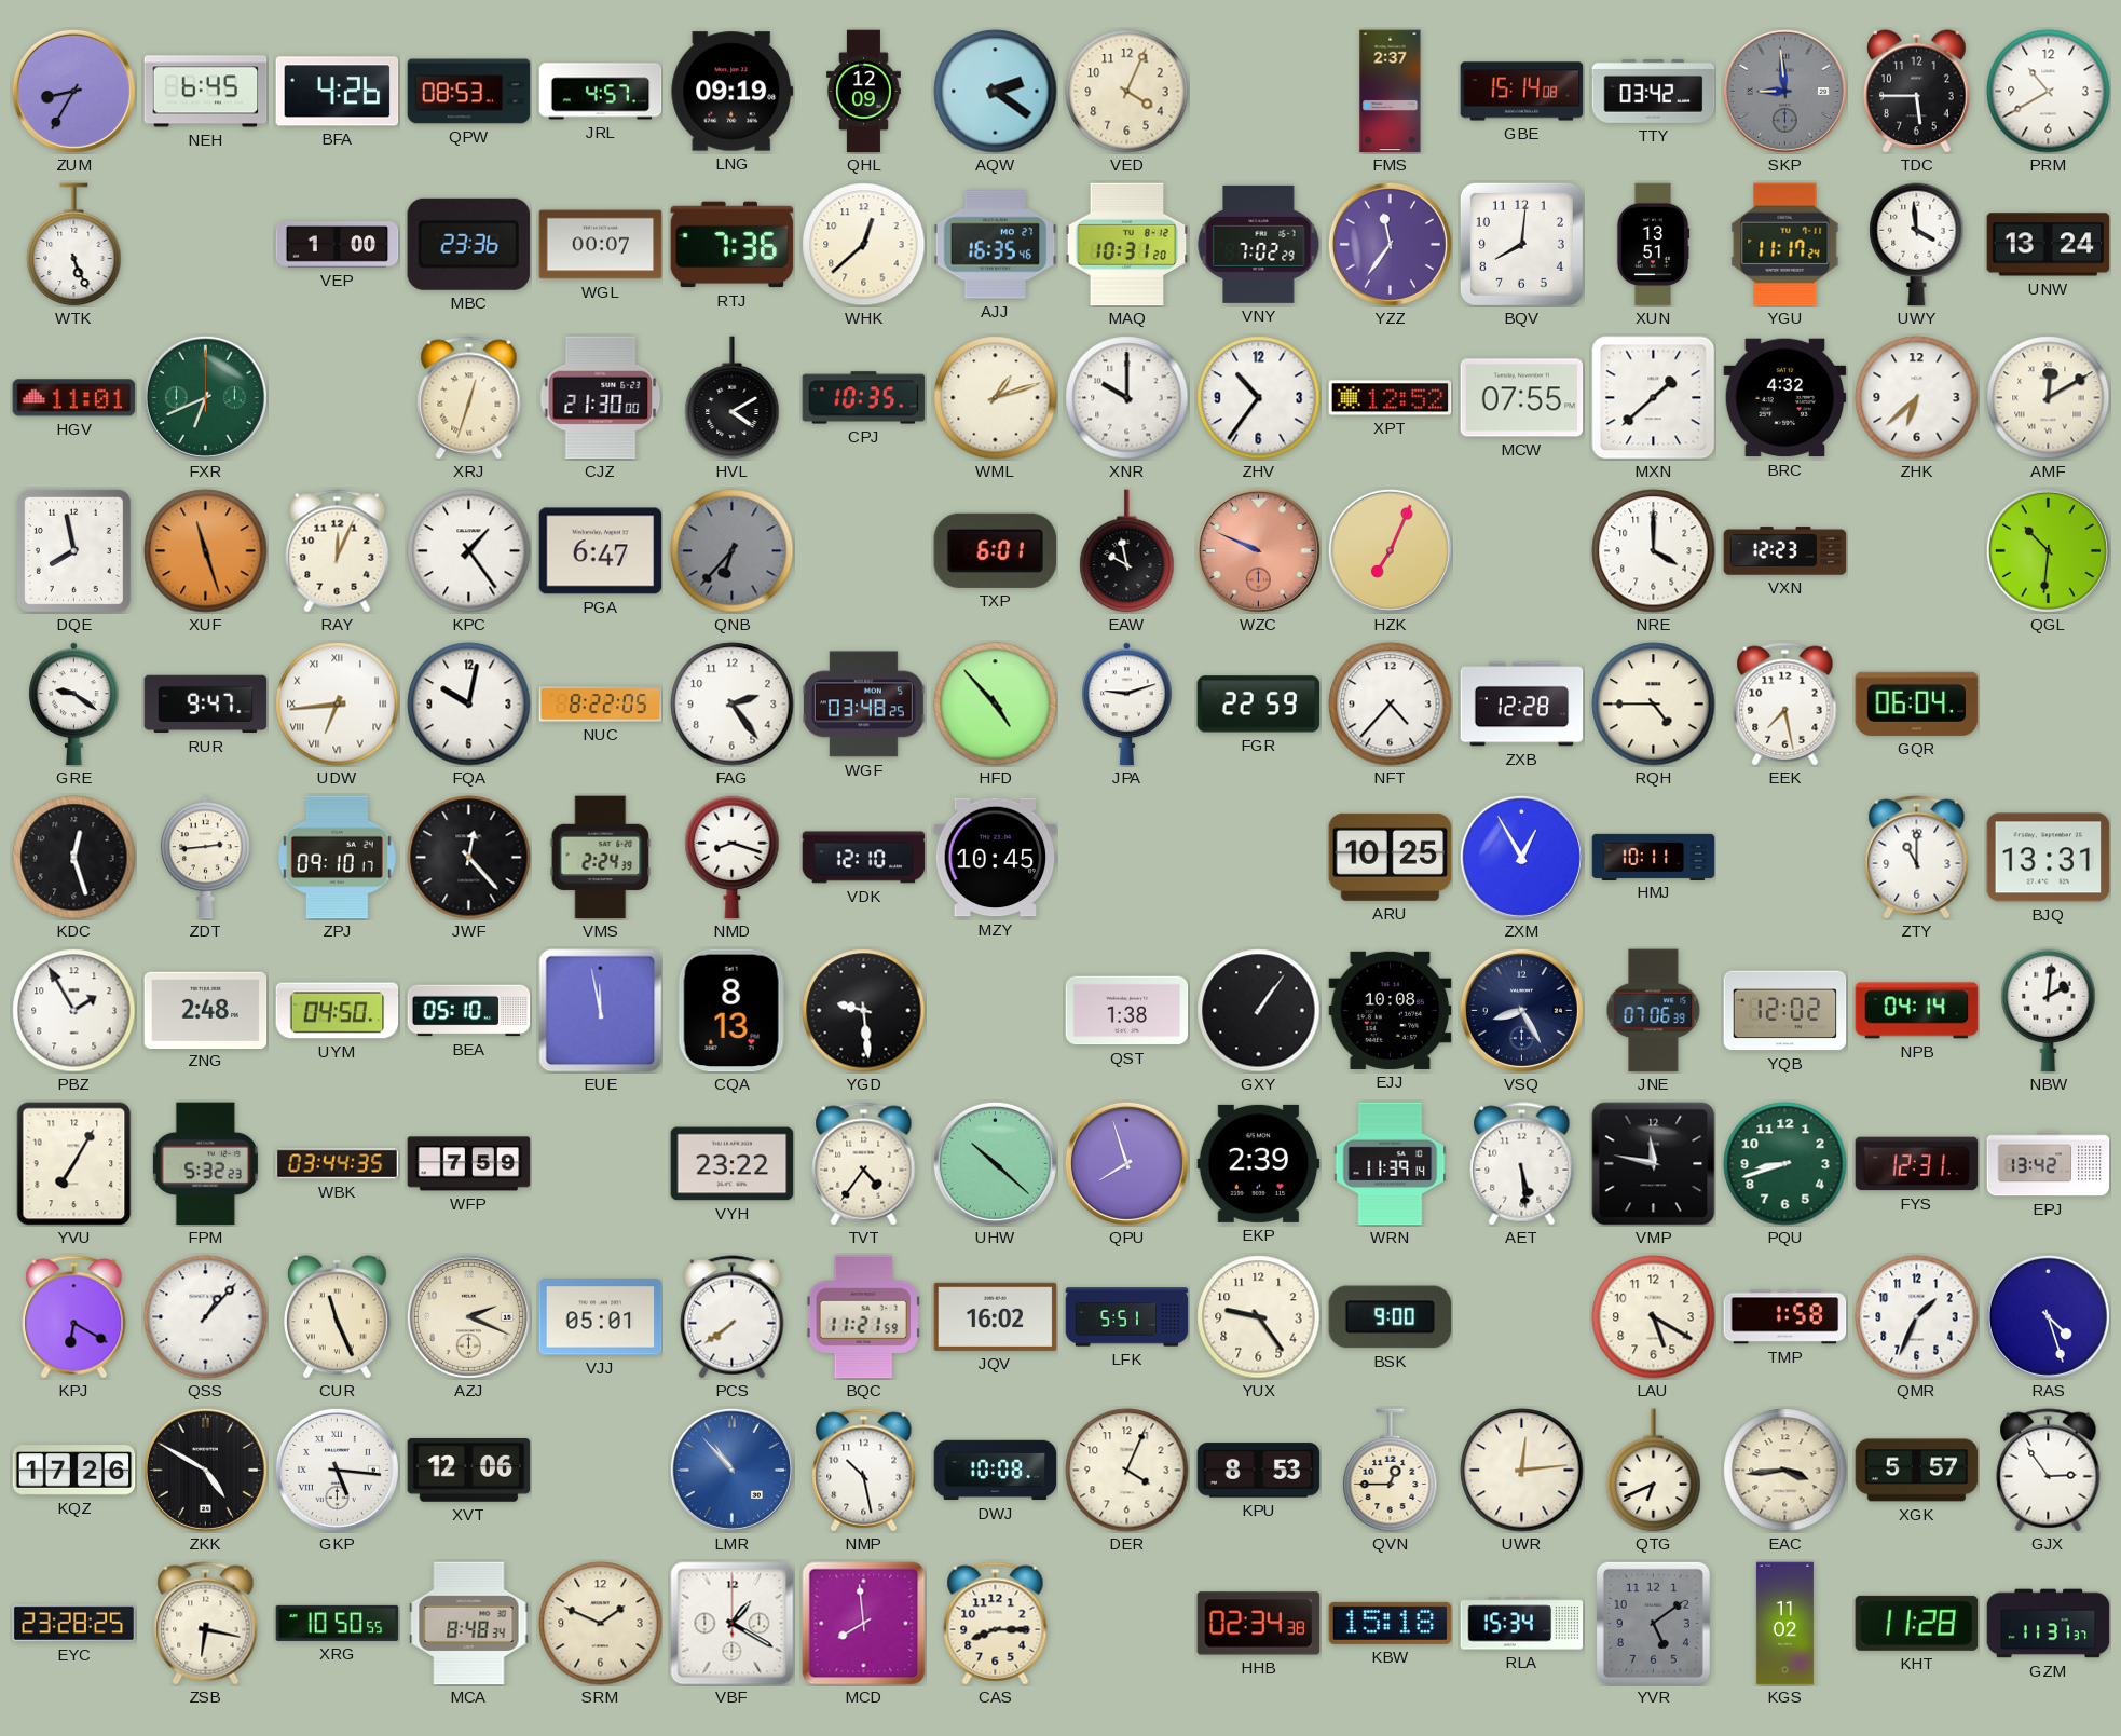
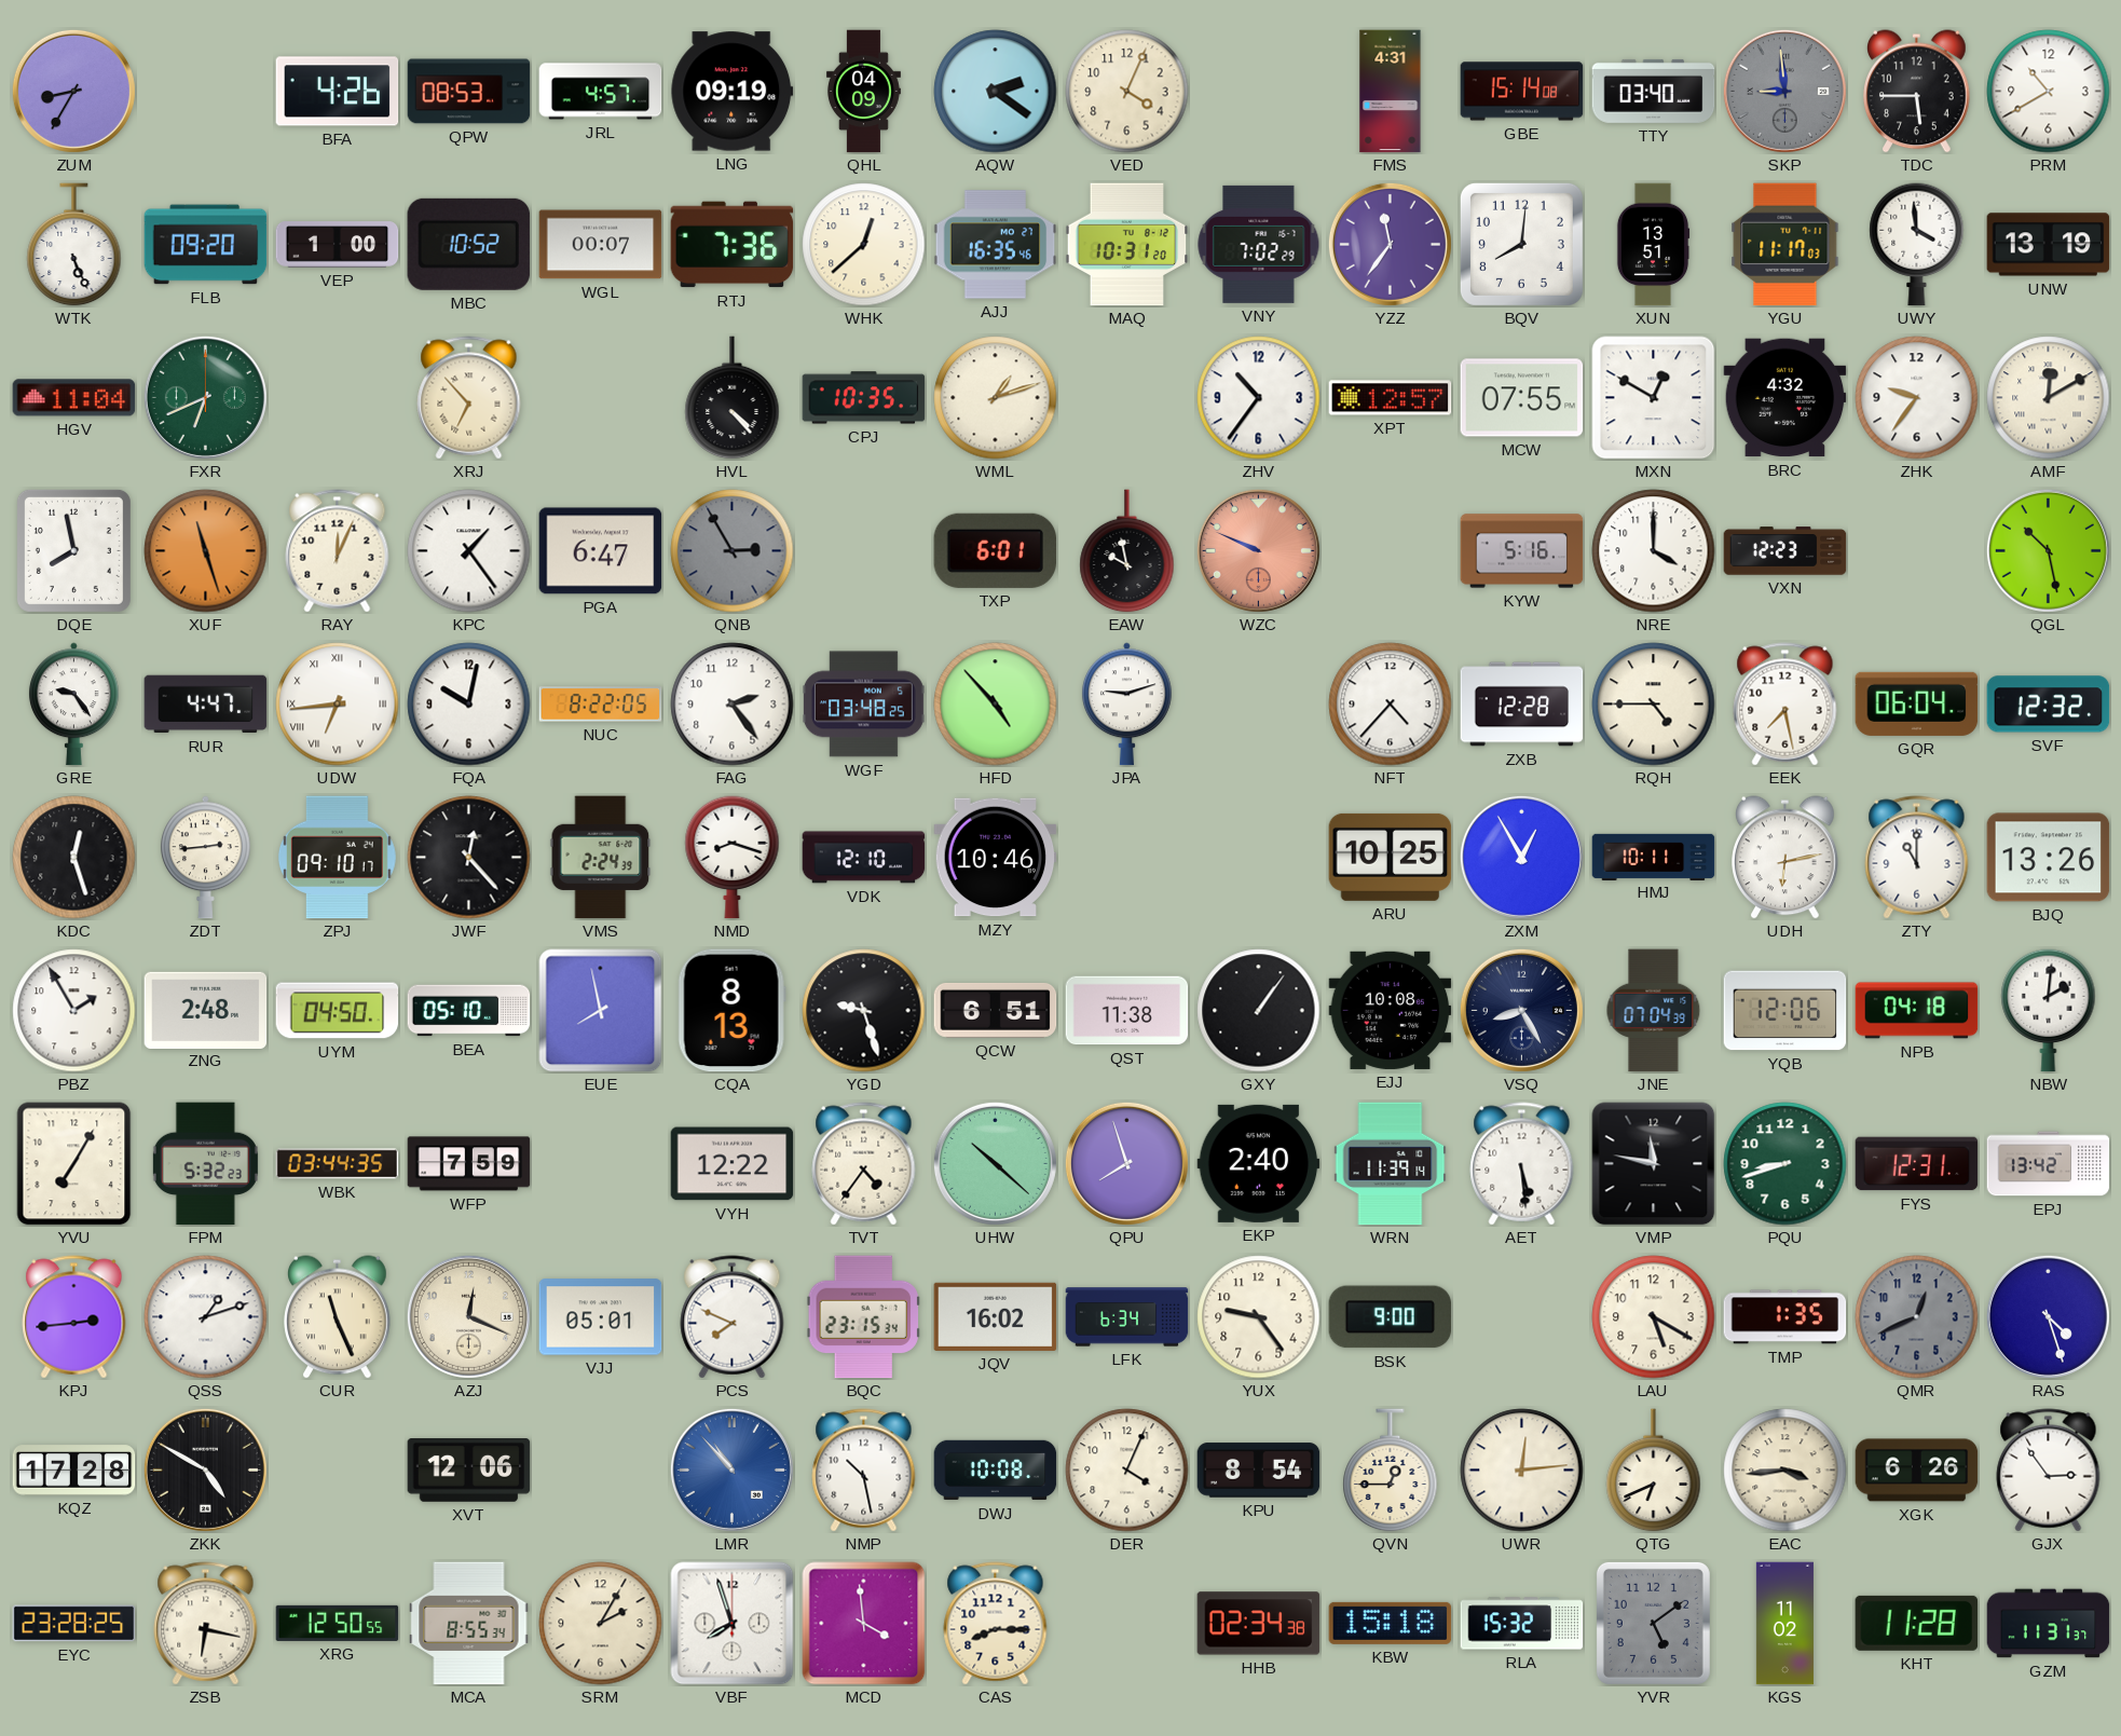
NEH: 6:45 -> none (206, 92)
QHL: 12:09 -> 04:09 (863, 92)
FMS: 2:37 -> 4:31 (1391, 92)
TTY: 03:42 -> 03:40 (1654, 91)
FLB: none -> 09:20 (206, 245)
MBC: 23:36 -> 10:52 (468, 244)
YGU: 11:17:24 -> 11:17:03 (1785, 245)
UNW: 13:24 -> 13:19 (2049, 245)
HGV: 11:01 -> 11:04 (74, 398)
XRJ: 12:33 -> 6:53 (469, 398)
CJZ: 21:30 -> none (601, 398)
HVL: 4:10 -> 4:23 (733, 398)
XNR: 10:00 -> none (1127, 398)
XPT: 12:52 -> 12:57 (1391, 398)
MXN: 1:38 -> 12:50 (1654, 398)
ZHK: 6:38 -> 9:36 (1917, 398)
QNB: 6:37 -> 2:55 (733, 551)
HZK: 7:04 -> none (1390, 550)
KYW: none -> 5:16 (1522, 551)
QGL: 10:31 -> 10:28 (2048, 550)
GRE: 9:21 -> 9:24 (73, 705)
RUR: 9:47 -> 4:47 (206, 705)
FGR: 22:59 -> none (1259, 705)
SVF: none -> 12:32 (2049, 705)
MZY: 10:45 -> 10:46 (996, 858)
UDH: none -> 6:13 (1785, 858)
BJQ: 13:31 -> 13:26 (2049, 858)
EUE: 11:58 -> 7:58 (601, 1011)
YGD: 9:29 -> 9:27 (864, 1011)
QCW: none -> 6:51 (996, 1010)
QST: 1:38 -> 11:38 (1127, 1011)
JNE: 07:06 -> 07:04 (1654, 1011)
YQB: 12:02 -> 12:06 (1785, 1011)
NPB: 04:14 -> 04:18 (1917, 1011)
VYH: 23:22 -> 12:22 (733, 1164)
EKP: 2:39 -> 2:40 (1259, 1163)
KPJ: 6:20 -> 2:44 (74, 1317)
QSS: 1:07 -> 1:12 (206, 1317)
AZJ: 2:19 -> 12:19 (468, 1316)
PCS: 7:39 -> 7:49 (733, 1317)
BQC: 11:21 -> 23:15 (863, 1317)
LFK: 5:51 -> 6:34 (1127, 1317)
TMP: 1:58 -> 1:35 (1785, 1317)
QMR: 1:34 -> 12:41 (1917, 1317)
QMR dial: white -> grey (1917, 1317)
KQZ: 17:26 -> 17:28 (74, 1471)
GKP: 5:16 -> none (337, 1470)
KPU: 8:53 -> 8:54 (1259, 1471)
XGK: 5:57 -> 6:26 (1917, 1471)
XRG: 10:50 -> 12:50 (338, 1623)
MCA: 8:48 -> 8:55 (469, 1624)
SRM: 1:49 -> 2:05 (601, 1624)
VBF: 1:20 -> 7:57 (733, 1624)
MCD: 7:59 -> 3:59 (864, 1624)
RLA: 15:34 -> 15:32 (1522, 1624)
